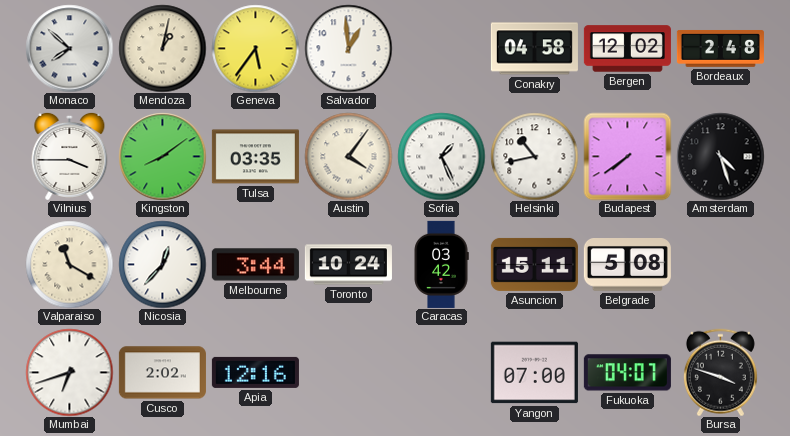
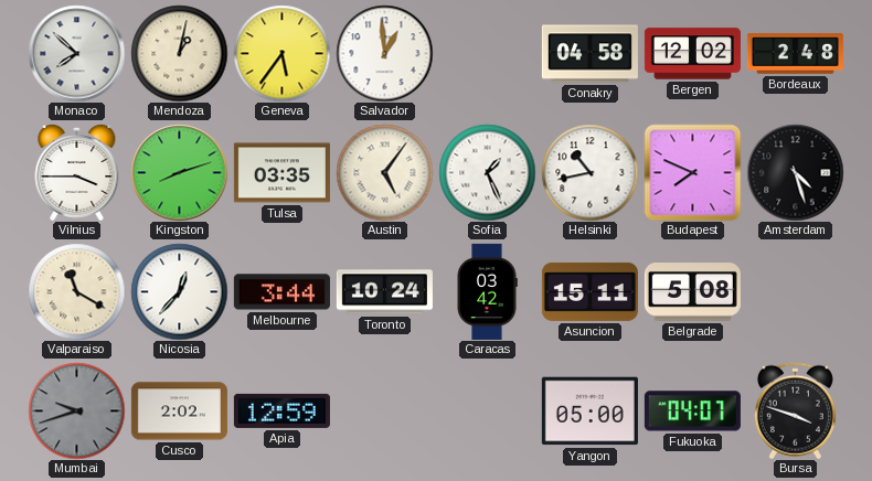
Kingston: 8:09 -> 8:12 (179, 172)
Austin: 4:06 -> 5:06 (384, 172)
Budapest: 7:39 -> 7:49 (692, 172)
Mumbai: 6:42 -> 9:42 (76, 410)
Mumbai dial: white -> grey (76, 410)
Apia: 12:16 -> 12:59 (281, 410)
Yangon: 07:00 -> 05:00 (589, 411)
